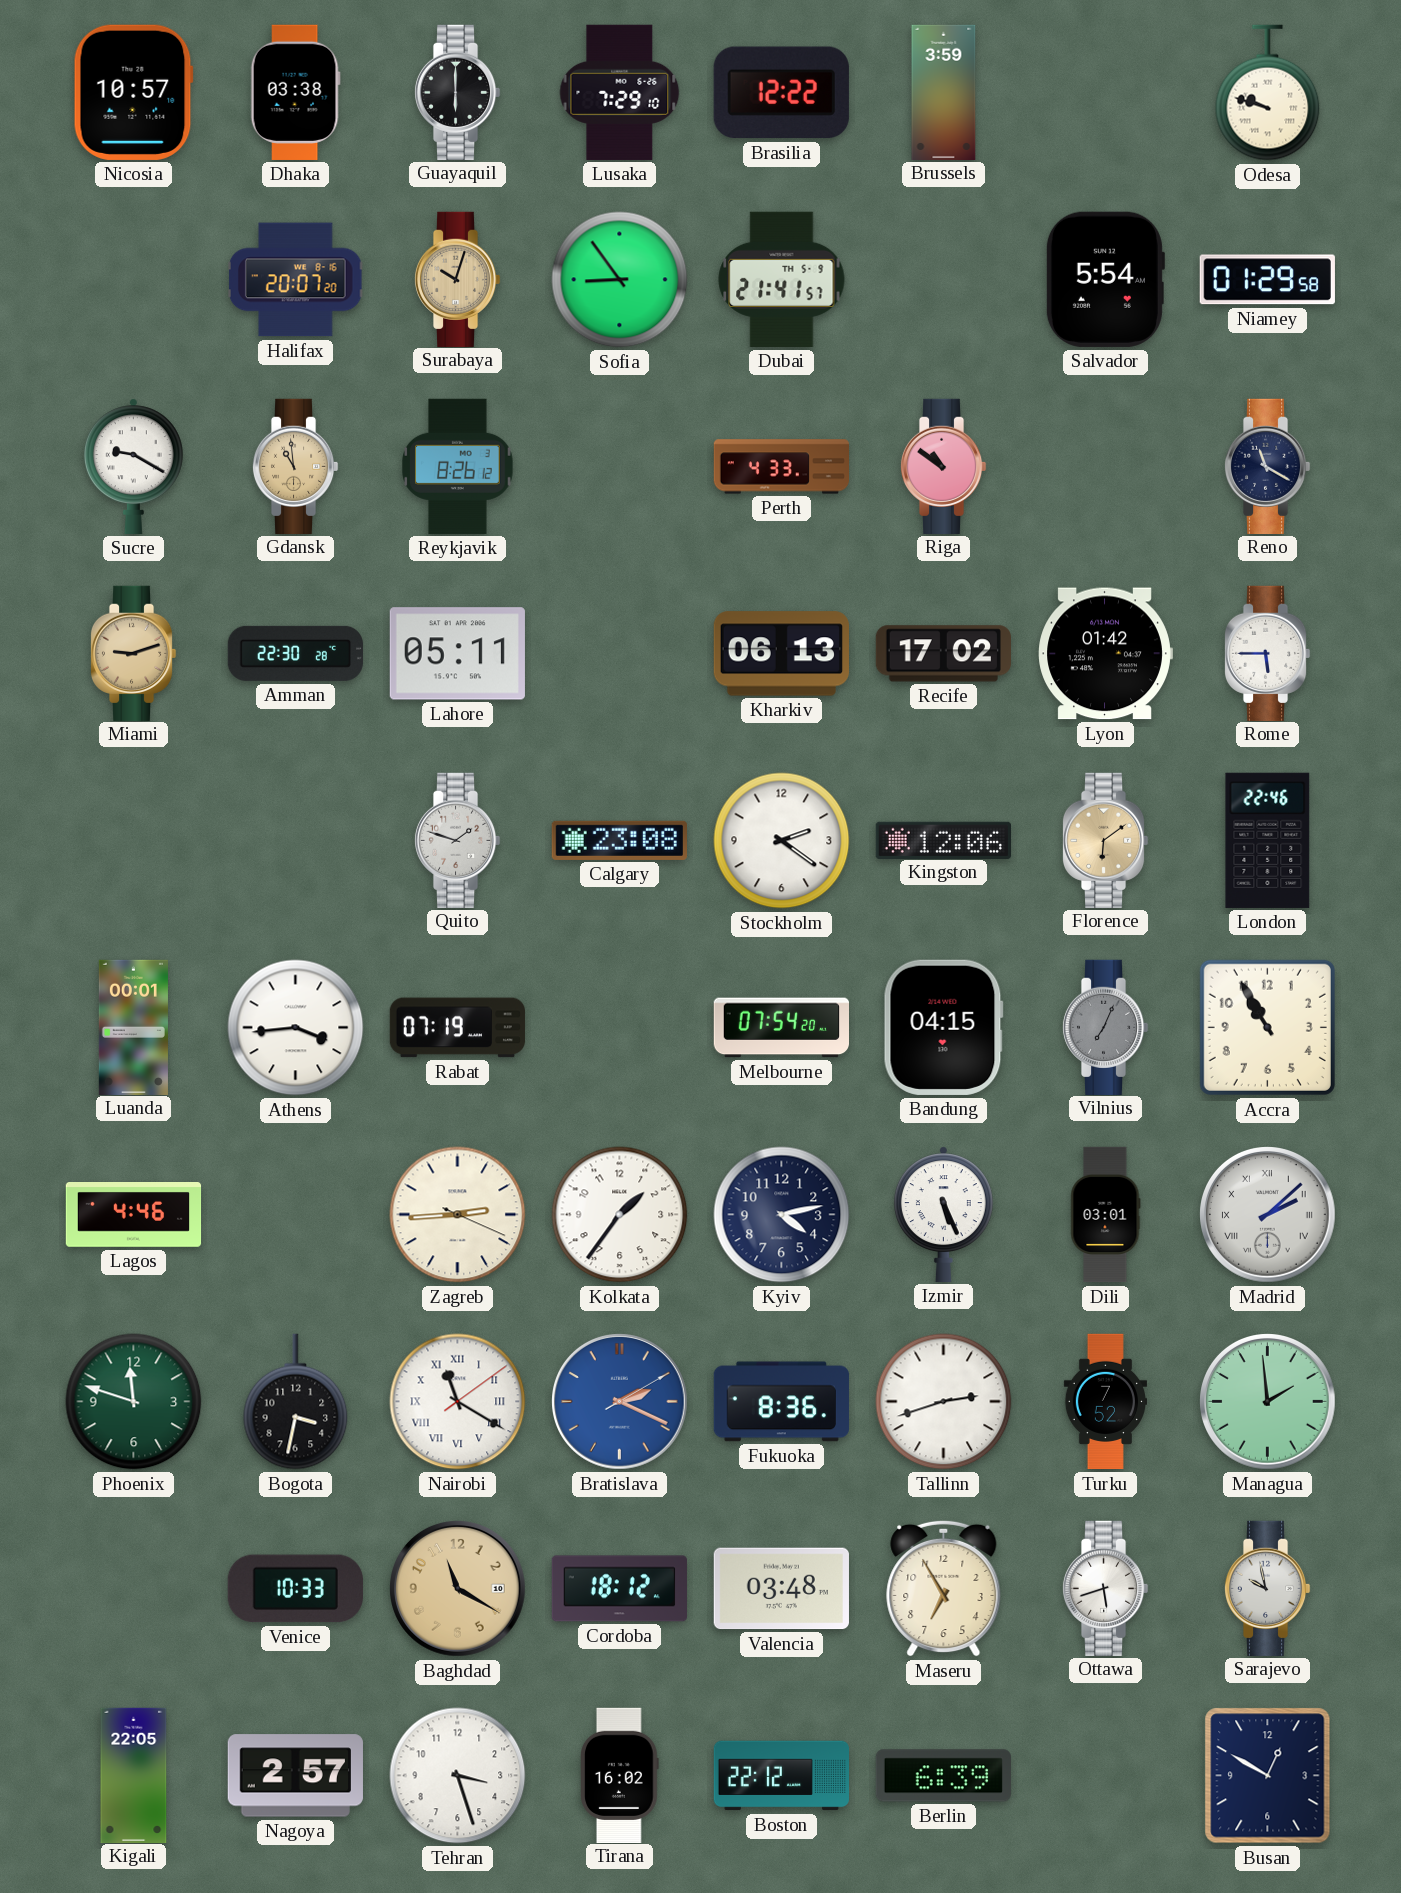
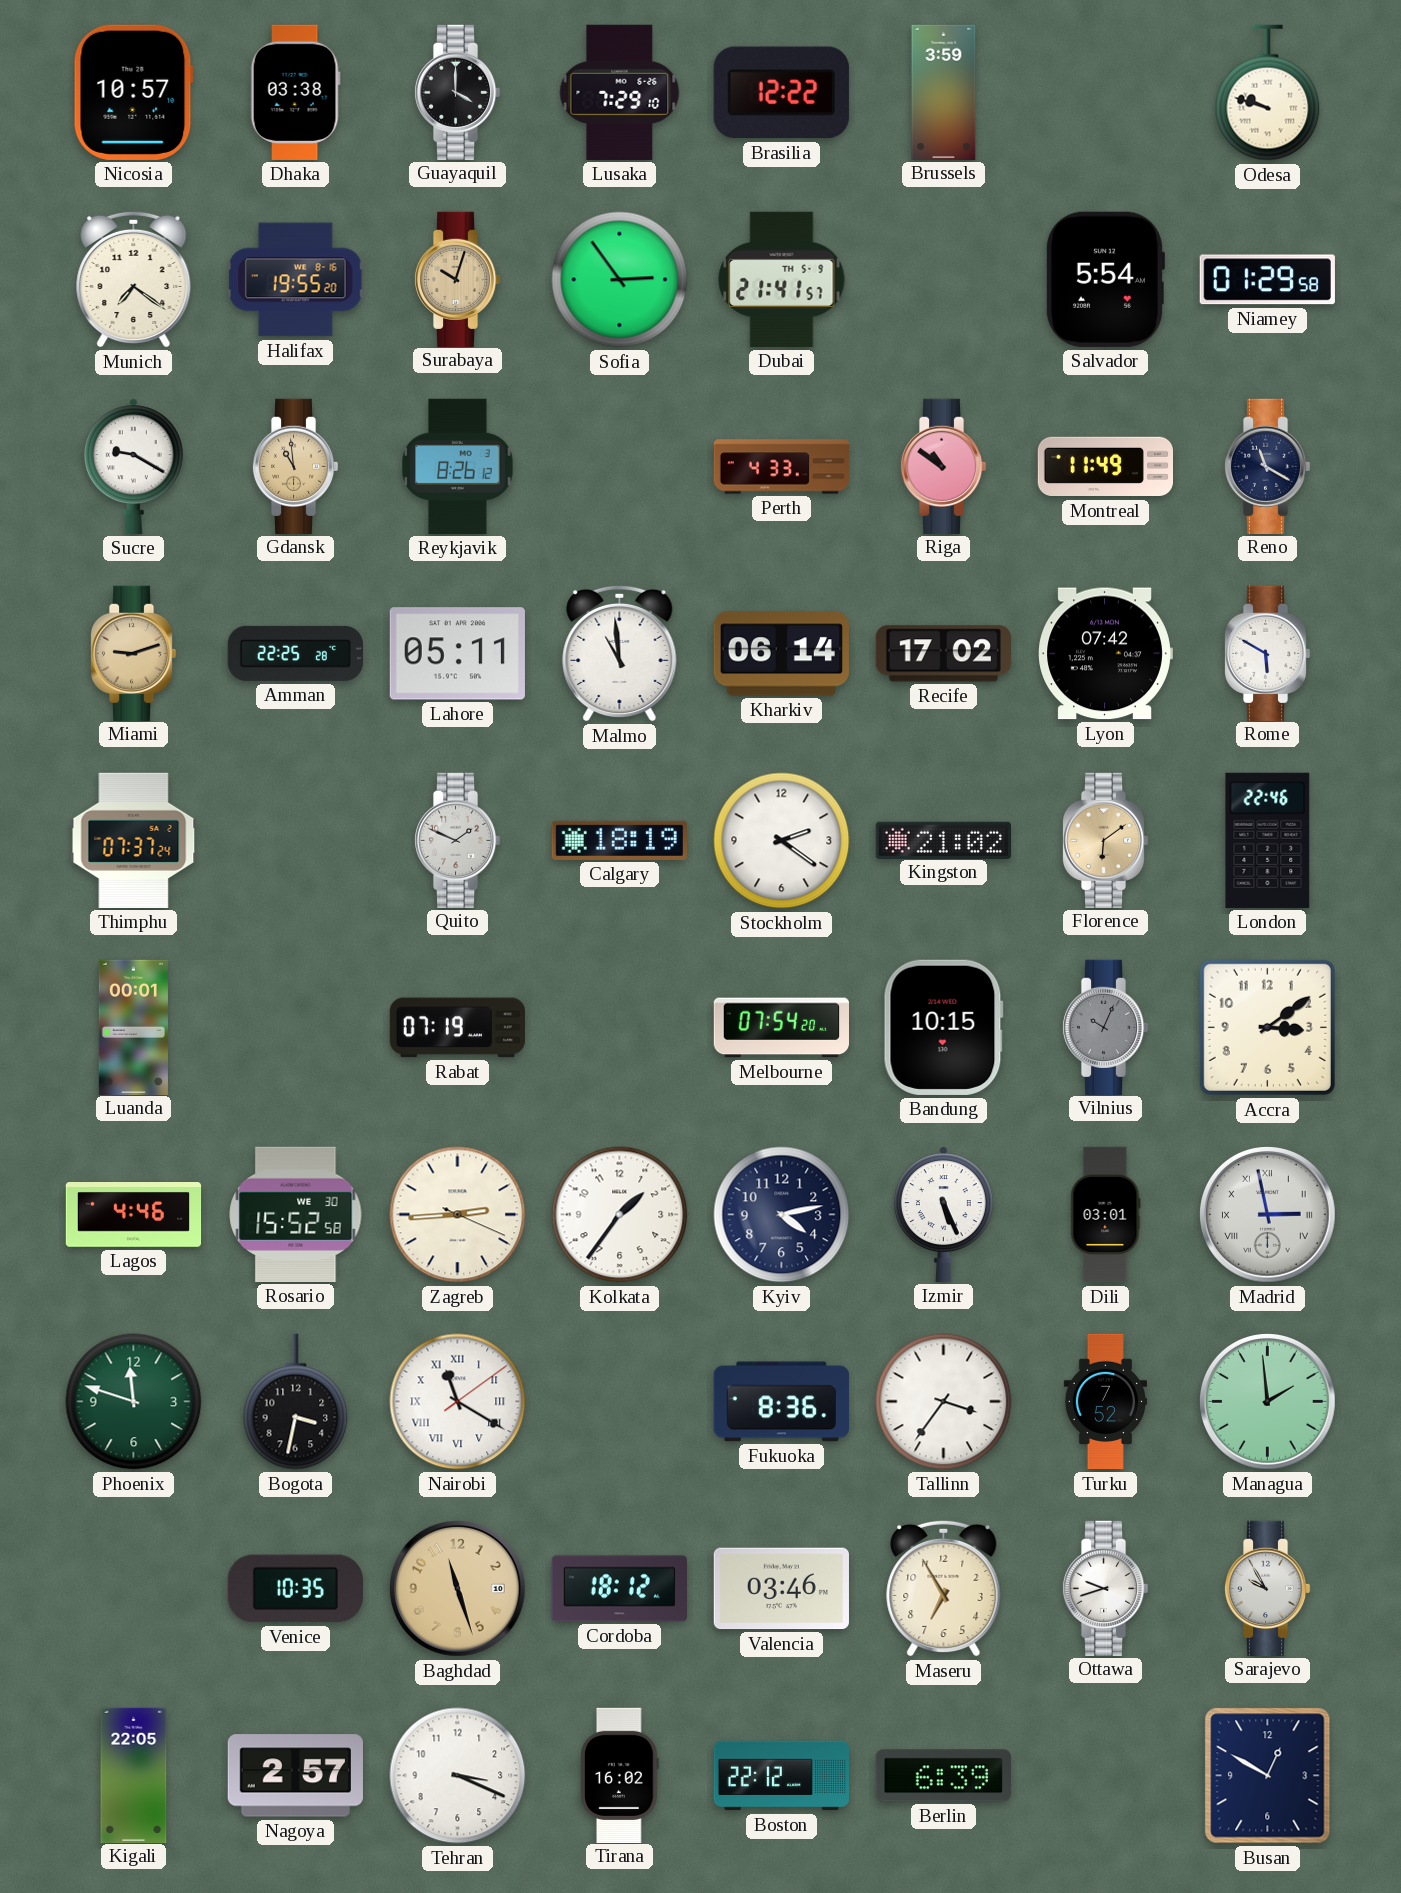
Guayaquil: 6:00 -> 4:00 (457, 92)
Munich: none -> 7:21 (134, 279)
Halifax: 20:07 -> 19:55 (295, 280)
Sofia: 8:54 -> 2:54 (620, 280)
Montreal: none -> 11:49 (1105, 467)
Amman: 22:30 -> 22:25 (295, 653)
Malmo: none -> 10:59 (620, 653)
Kharkiv: 06:13 -> 06:14 (781, 654)
Lyon: 01:42 -> 07:42 (1105, 654)
Rome: 5:45 -> 5:50 (1267, 653)
Thimphu: none -> 07:37 (134, 840)
Quito: 1:48 -> 1:49 (457, 840)
Calgary: 23:08 -> 18:19 (619, 840)
Kingston: 12:06 -> 21:02 (943, 840)
Athens: 3:44 -> none (296, 1028)
Bandung: 04:15 -> 10:15 (943, 1027)
Vilnius: 7:04 -> 10:04 (1105, 1027)
Accra: 10:55 -> 3:09 (1267, 1027)
Rosario: none -> 15:52 (296, 1214)
Madrid: 2:08 -> 2:58 (1268, 1215)
Bratislava: 2:19 -> none (620, 1402)
Tallinn: 2:42 -> 3:36 (944, 1402)
Venice: 10:33 -> 10:35 (295, 1589)
Baghdad: 11:20 -> 11:27 (458, 1589)
Valencia: 03:48 -> 03:46 (781, 1589)
Ottawa: 5:42 -> 9:42 (1105, 1588)
Sarajevo: 9:58 -> 9:55 (1267, 1588)
Tehran: 3:27 -> 3:19 (458, 1776)
